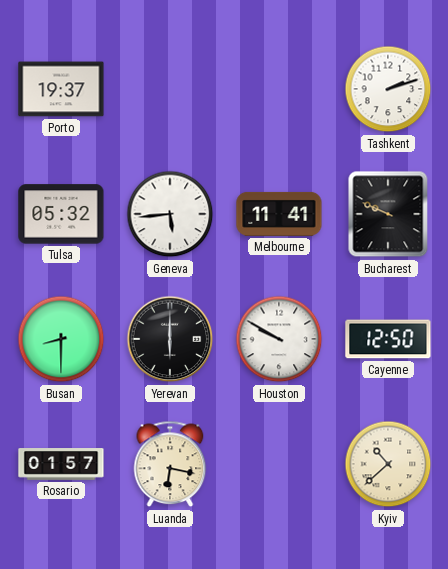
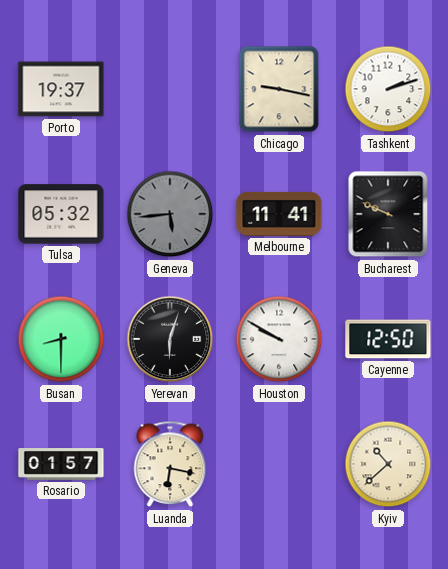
Chicago: none -> 9:17 (279, 89)
Geneva dial: white -> grey (170, 214)
Yerevan: 6:00 -> 6:03 (170, 339)
